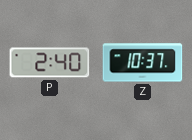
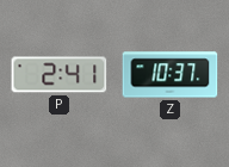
P: 2:40 -> 2:41 (60, 75)
